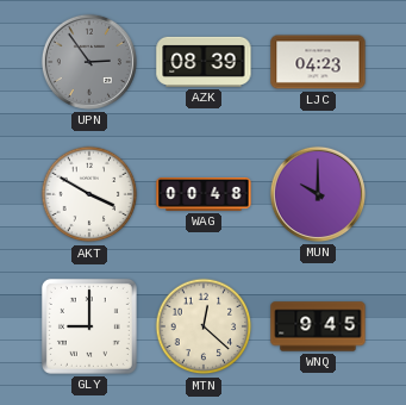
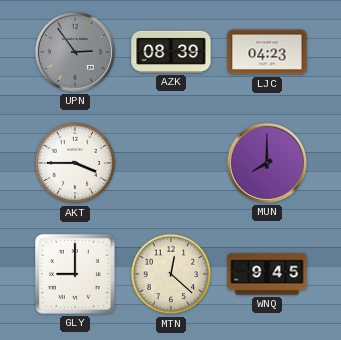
AKT: 3:50 -> 3:45 (75, 163)
WAG: 00:48 -> none (204, 195)
MUN: 10:00 -> 8:00 (267, 163)
